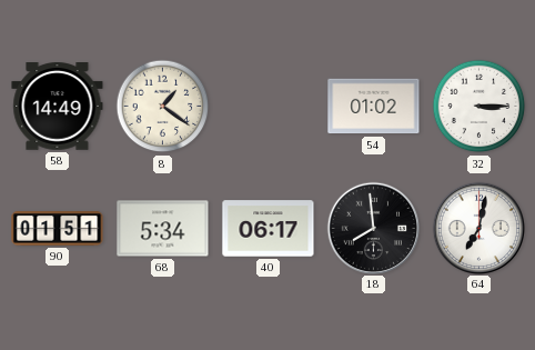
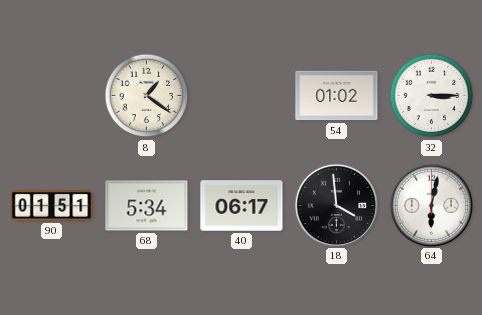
58: 14:49 -> none (58, 107)
18: 7:59 -> 3:59 (336, 205)
64: 7:02 -> 6:02 (431, 205)
